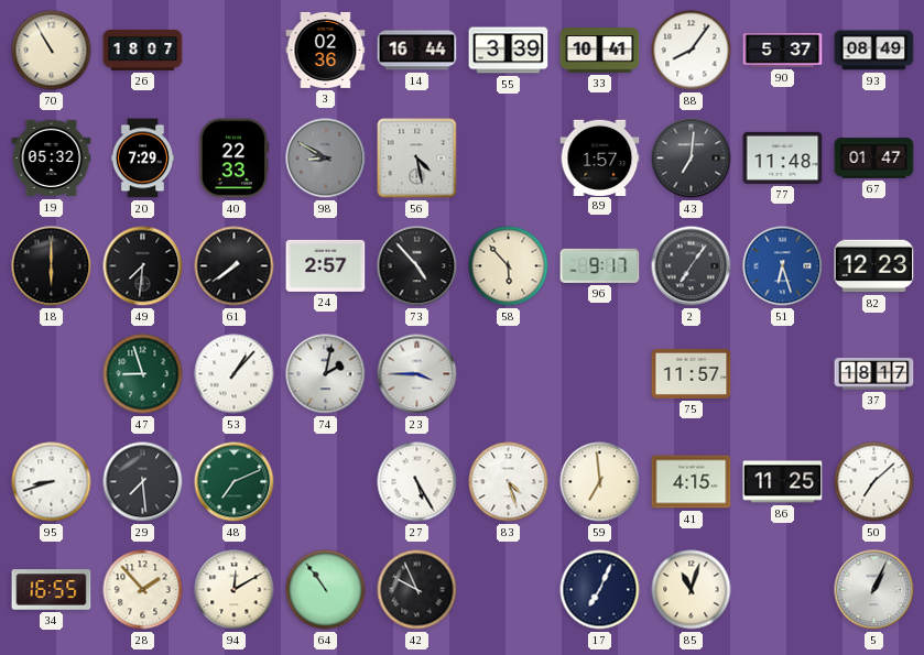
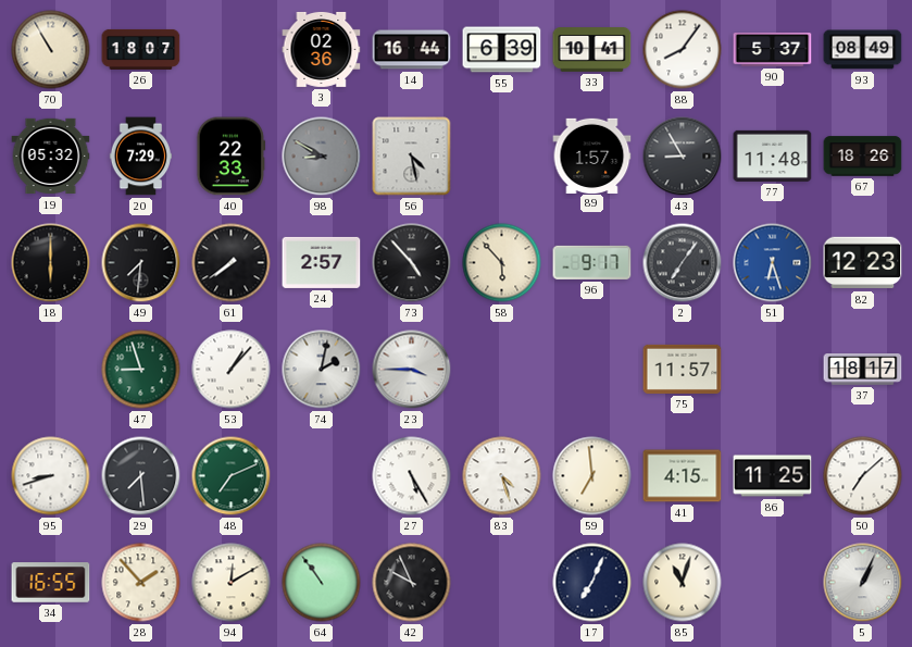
55: 3:39 -> 6:39 (502, 50)
43: 7:01 -> 8:55 (683, 157)
67: 01:47 -> 18:26 (863, 157)
